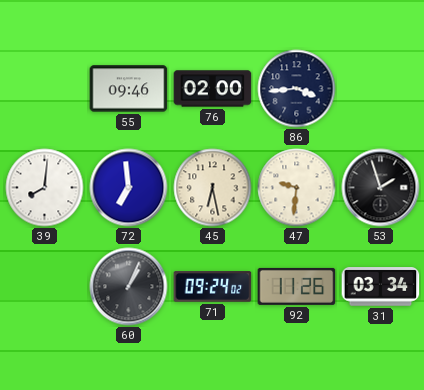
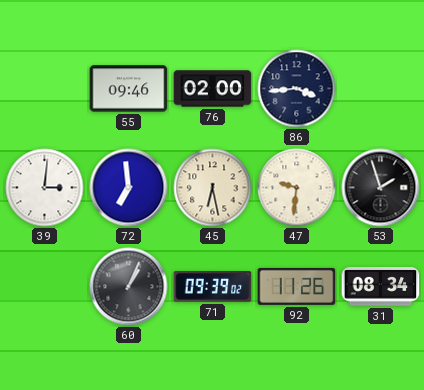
39: 8:01 -> 3:01 (45, 188)
71: 09:24 -> 09:39 (213, 287)
31: 03:34 -> 08:34 (381, 287)
